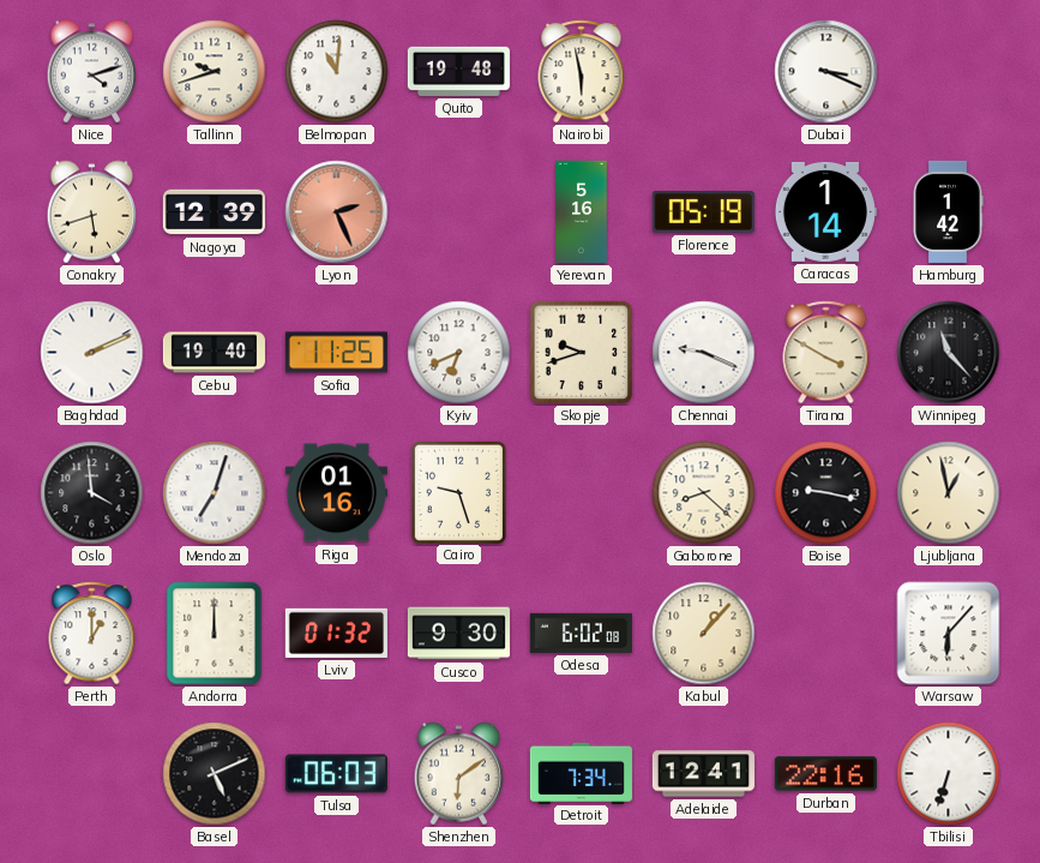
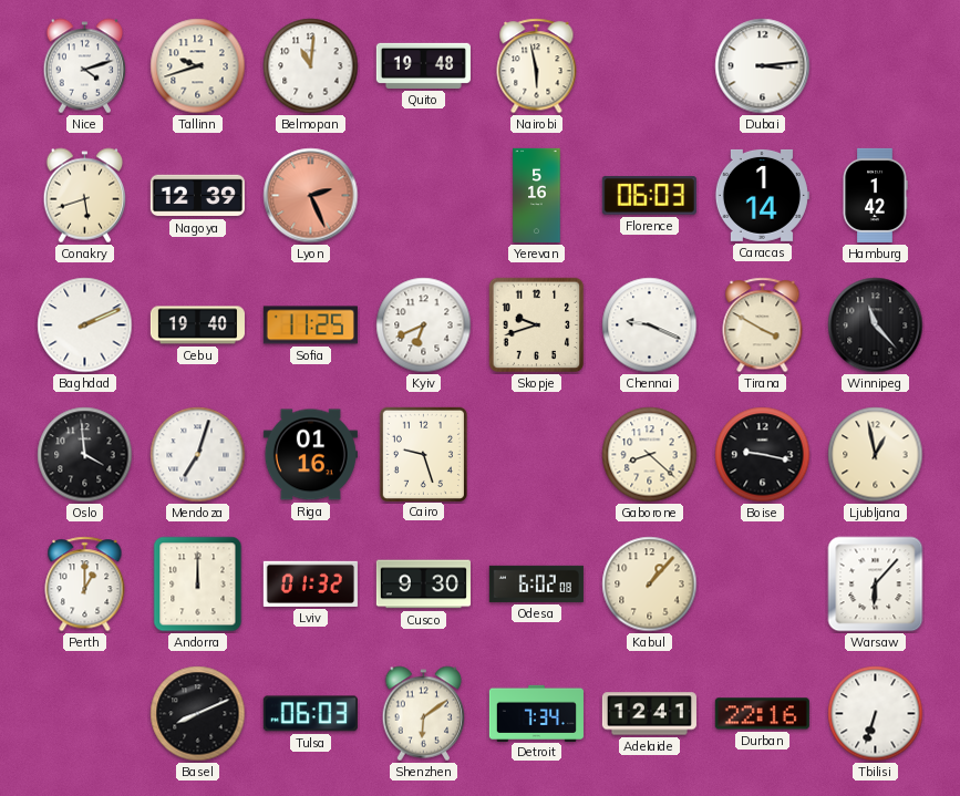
Dubai: 3:19 -> 3:14 (763, 66)
Florence: 05:19 -> 06:03 (649, 196)
Basel: 5:11 -> 8:11 (198, 714)
